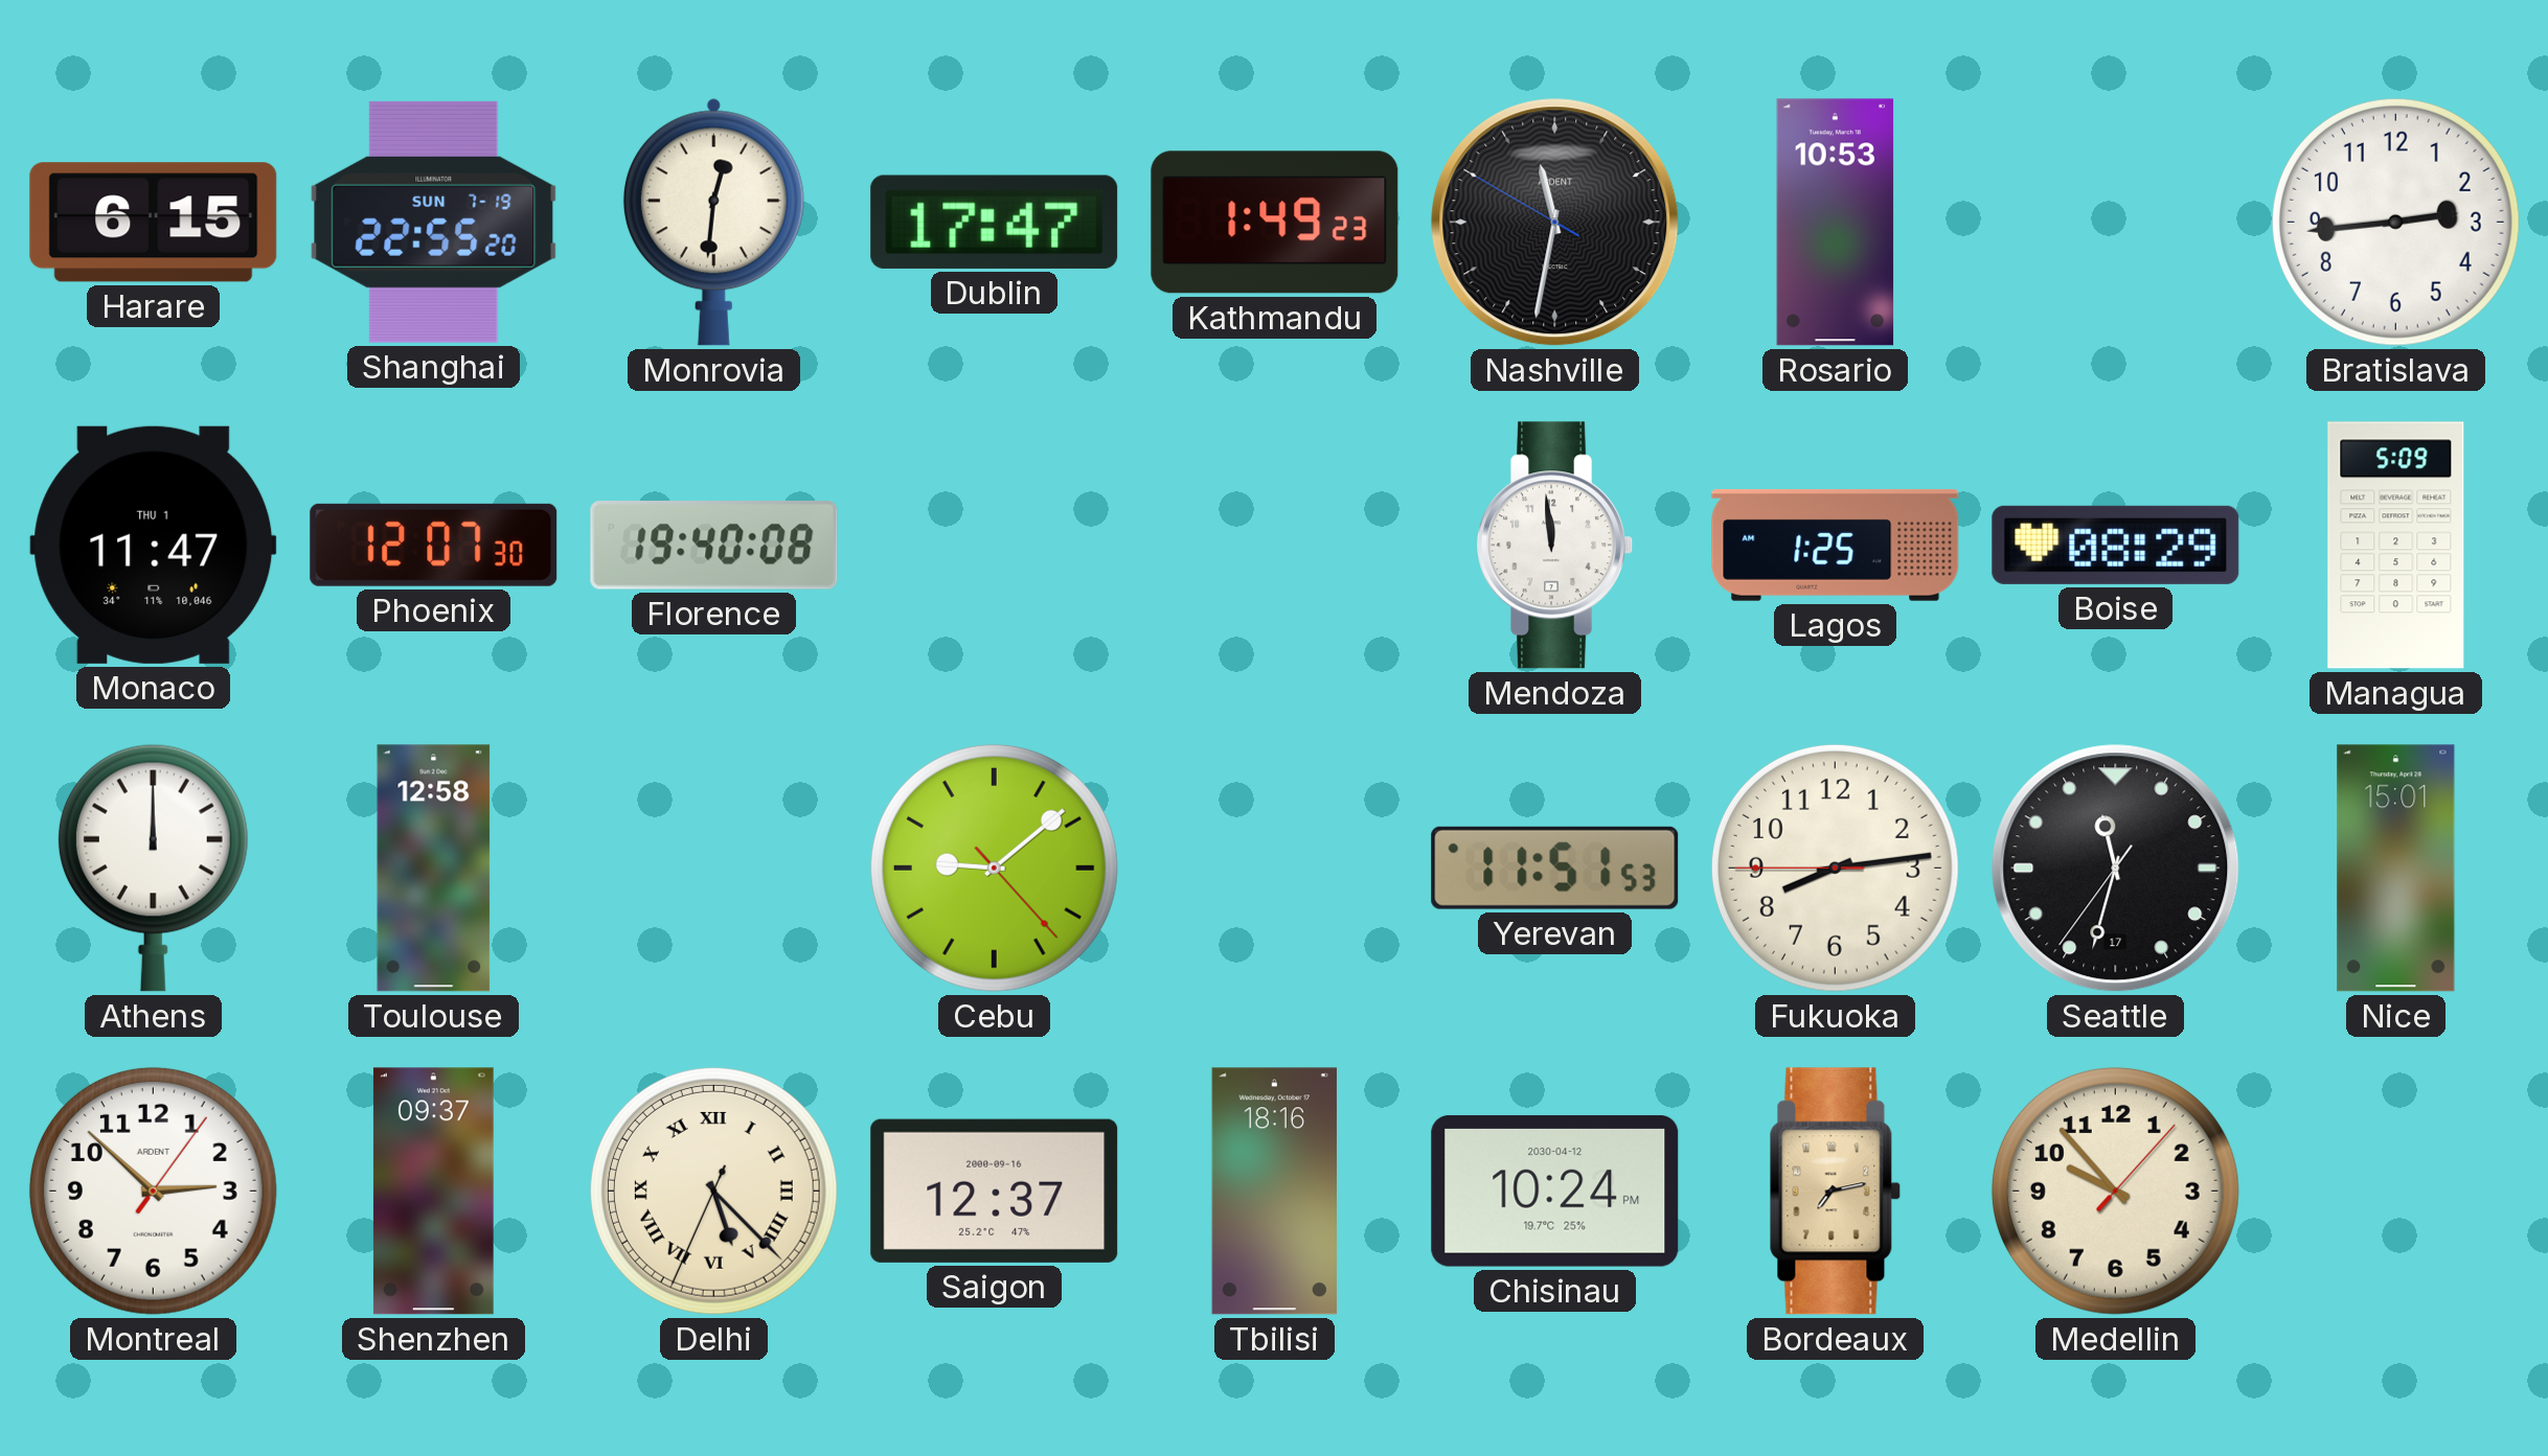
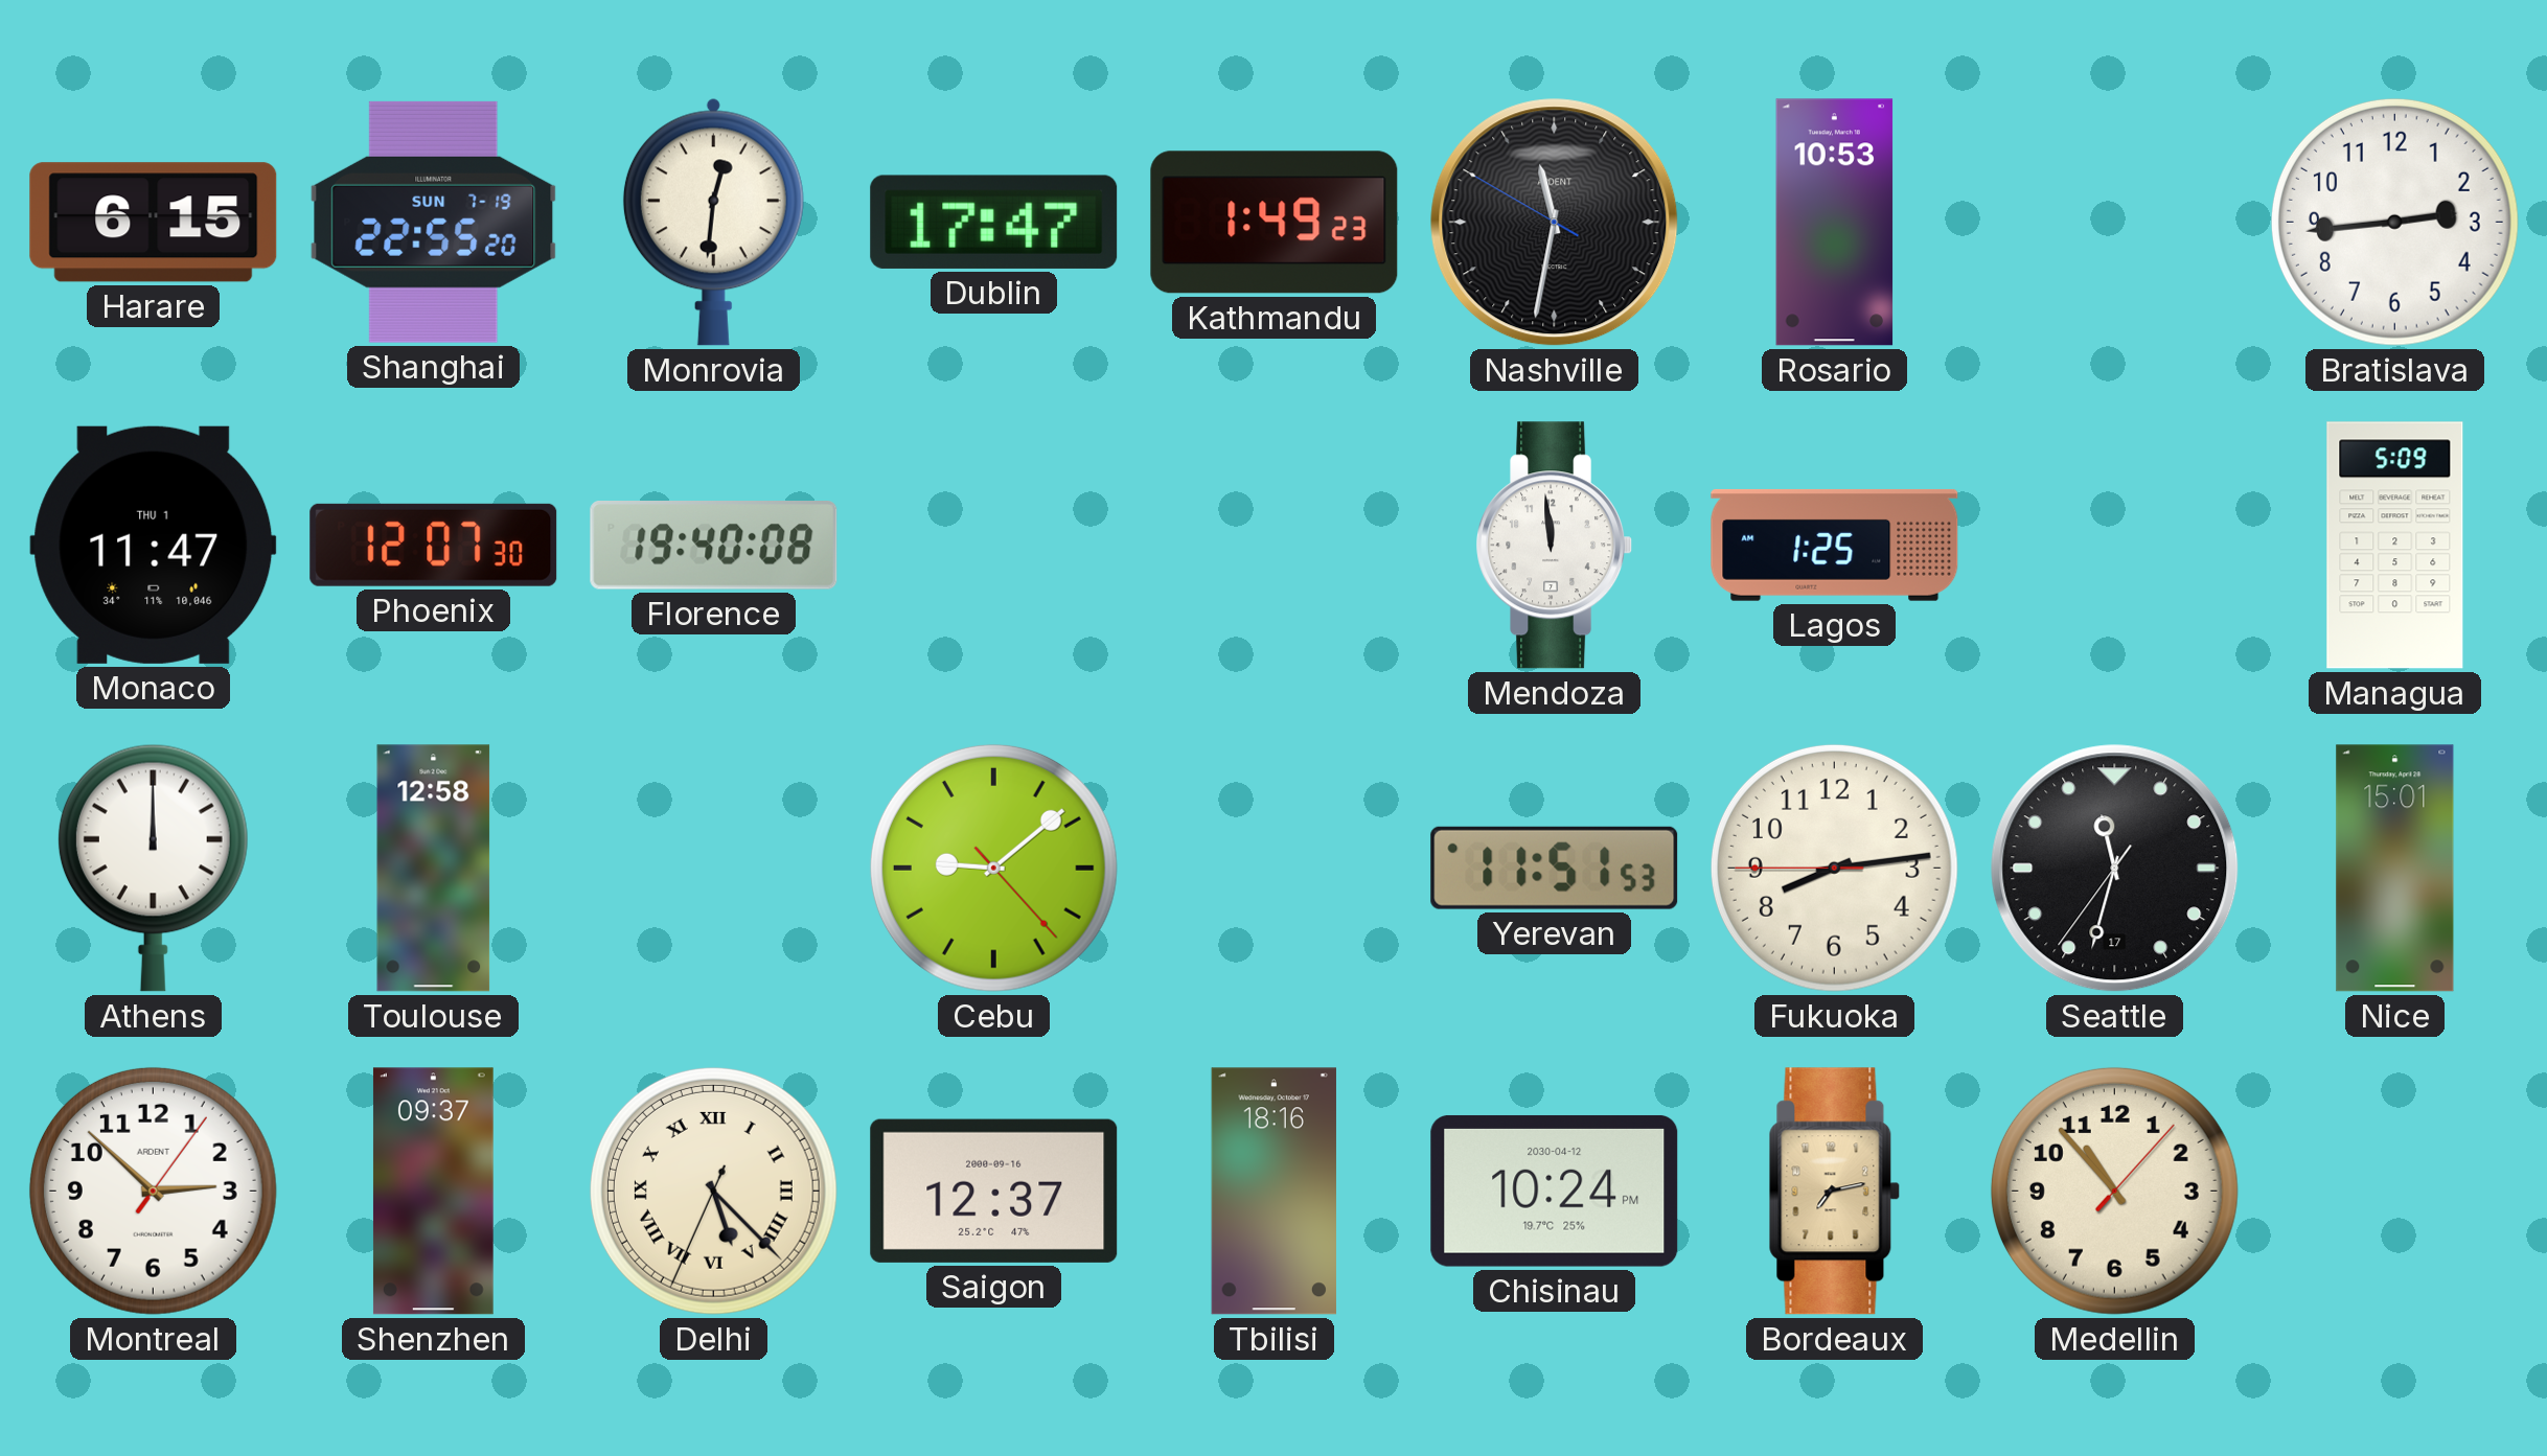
Boise: 08:29 -> none (2116, 545)
Medellin: 9:53 -> 10:53 (2114, 1191)
